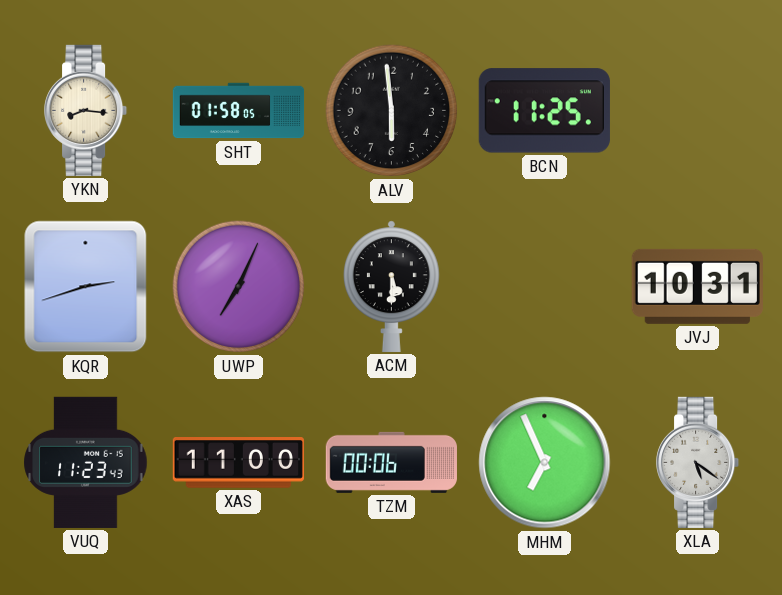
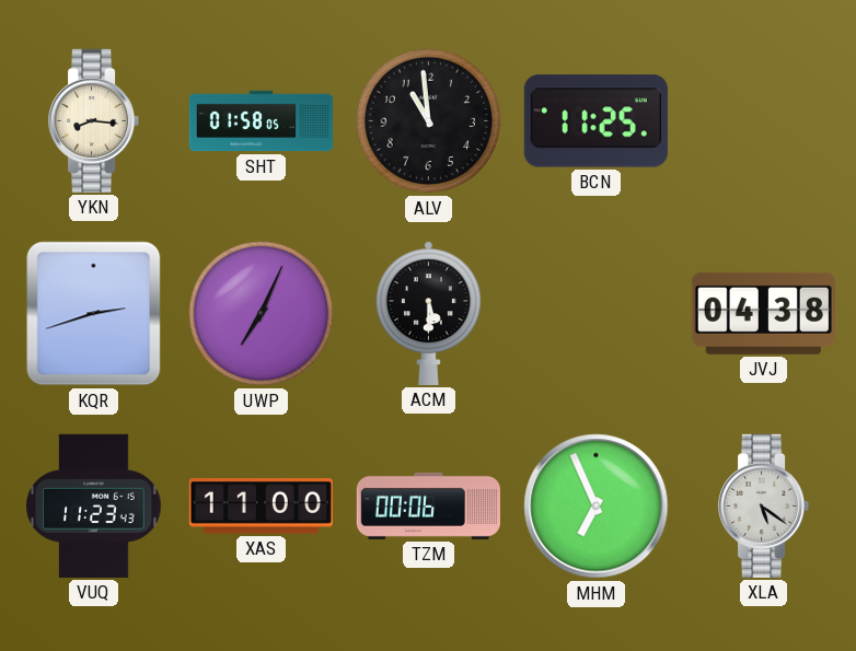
ALV: 5:59 -> 10:59 (429, 121)
JVJ: 10:31 -> 04:38 (763, 313)
